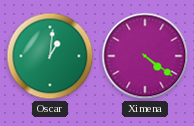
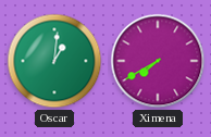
Ximena: 4:21 -> 7:40 (158, 61)
